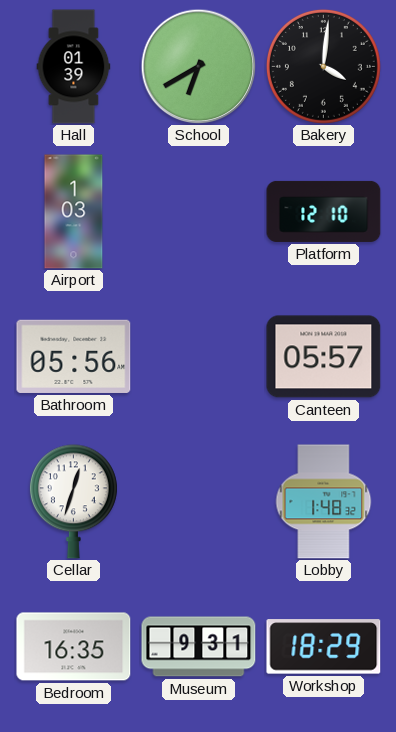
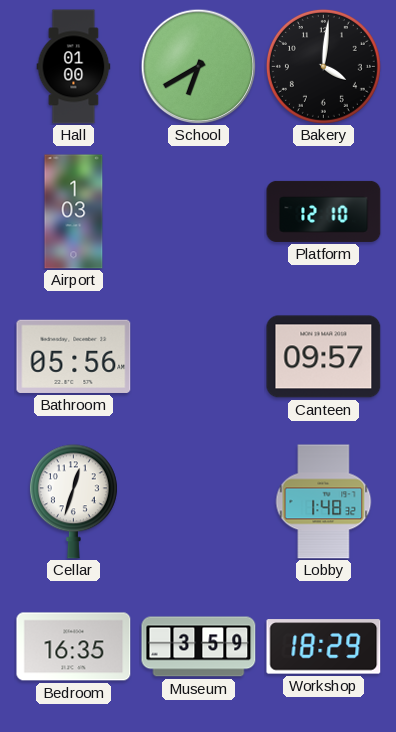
Hall: 01:39 -> 01:00 (74, 67)
Canteen: 05:57 -> 09:57 (324, 357)
Museum: 9:31 -> 3:59 (199, 647)
